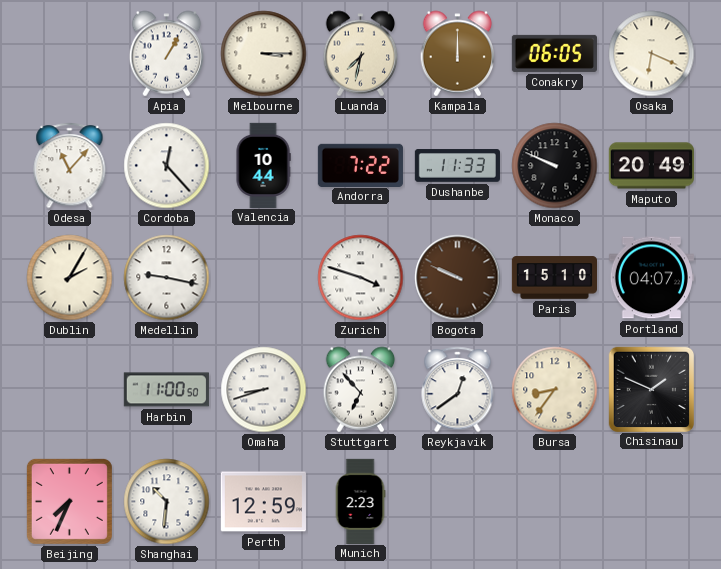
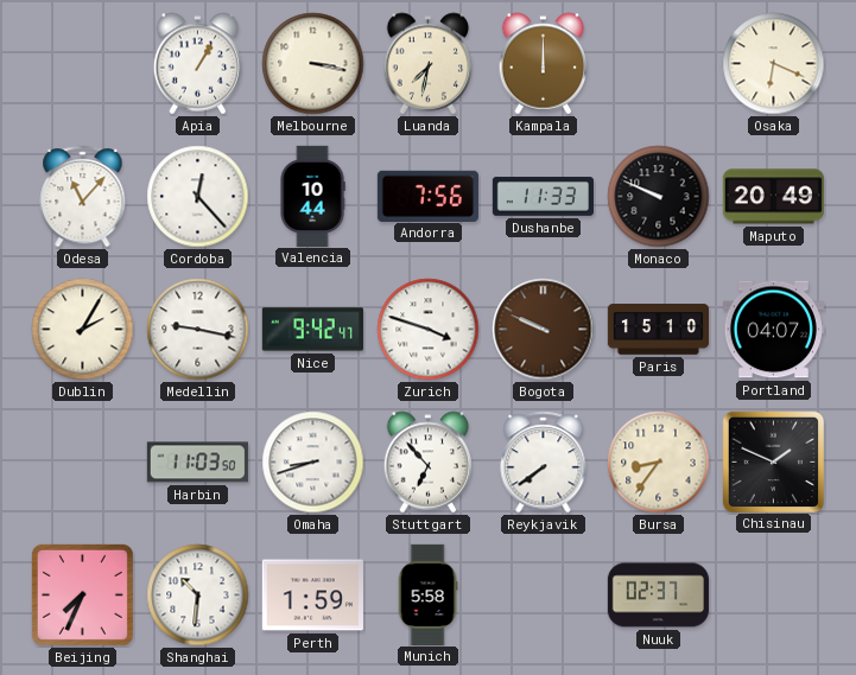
Melbourne: 3:15 -> 3:17 (313, 64)
Conakry: 06:05 -> none (554, 53)
Andorra: 7:22 -> 7:56 (427, 196)
Nice: none -> 9:42 (312, 330)
Harbin: 11:00 -> 11:03 (197, 463)
Reykjavik: 12:39 -> 7:39 (544, 463)
Perth: 12:59 -> 1:59 (312, 596)
Munich: 2:23 -> 5:58 (427, 594)
Nuuk: none -> 02:37 (658, 596)
